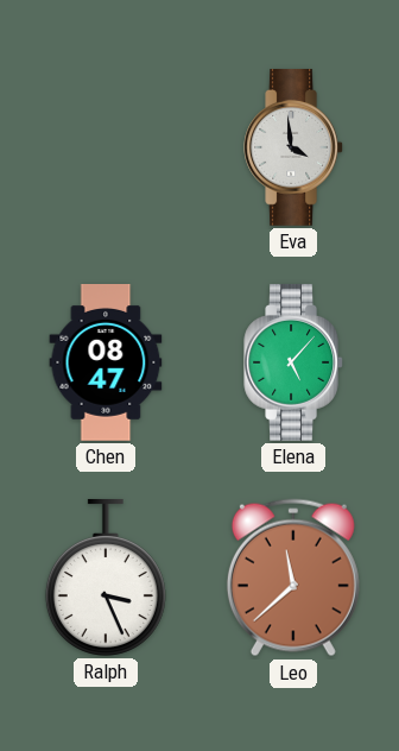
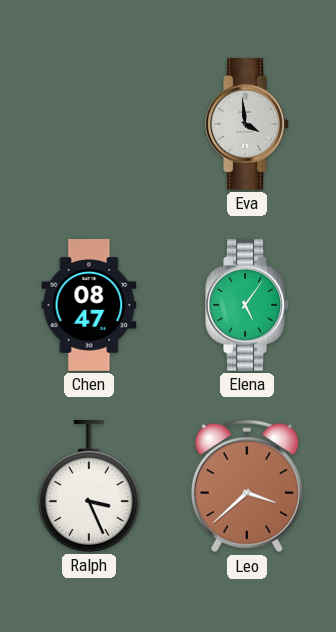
Elena: 5:07 -> 5:06 (247, 305)
Leo: 11:38 -> 3:38 (247, 486)
